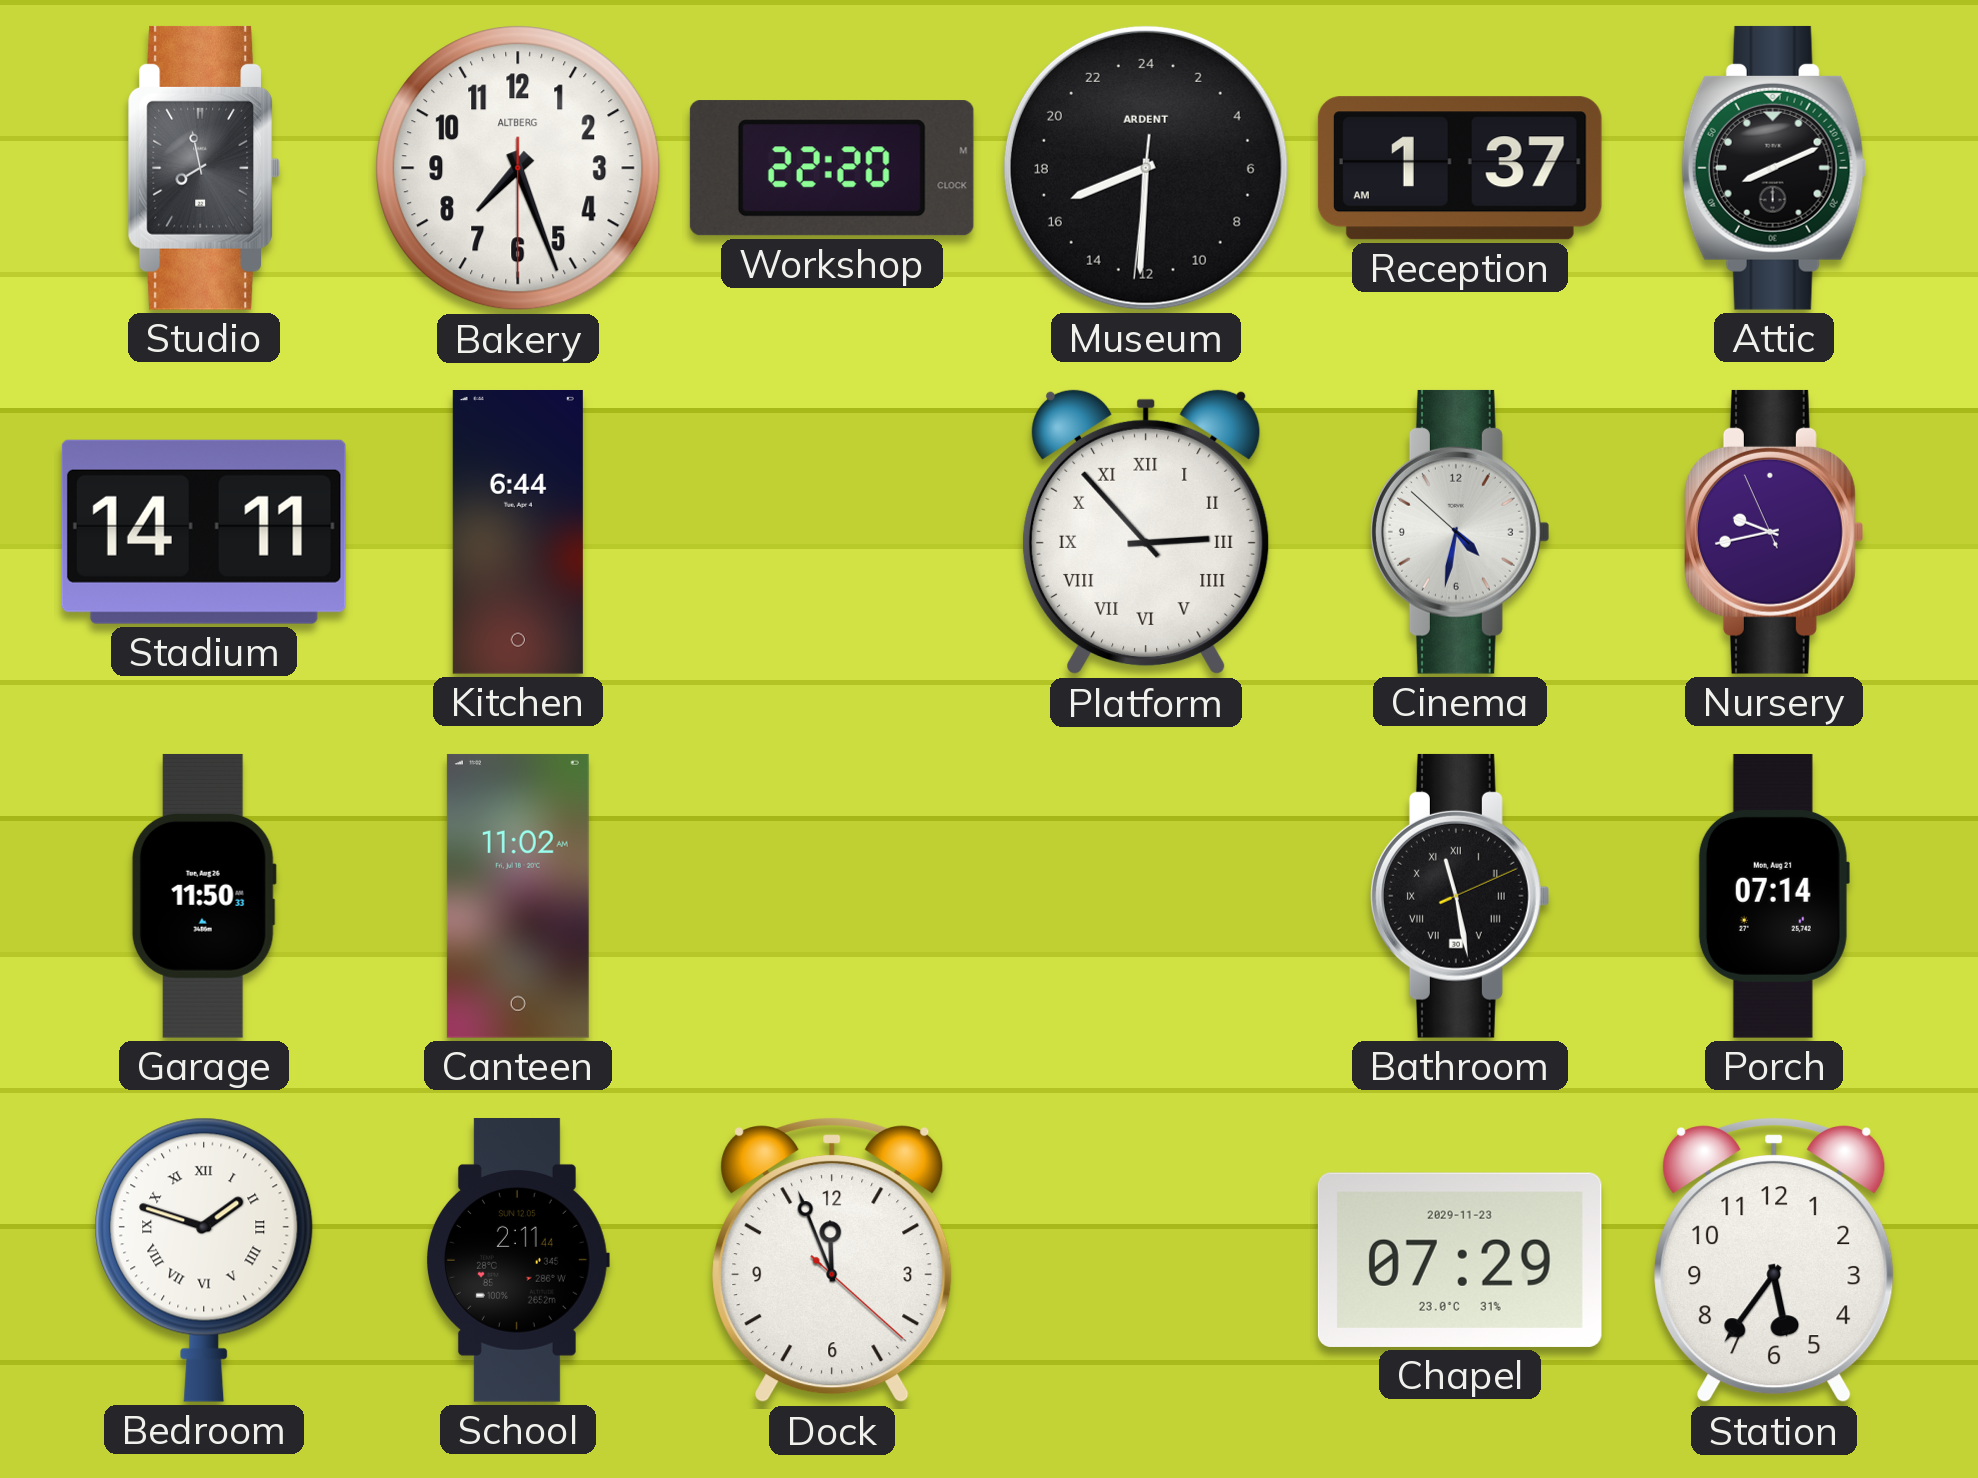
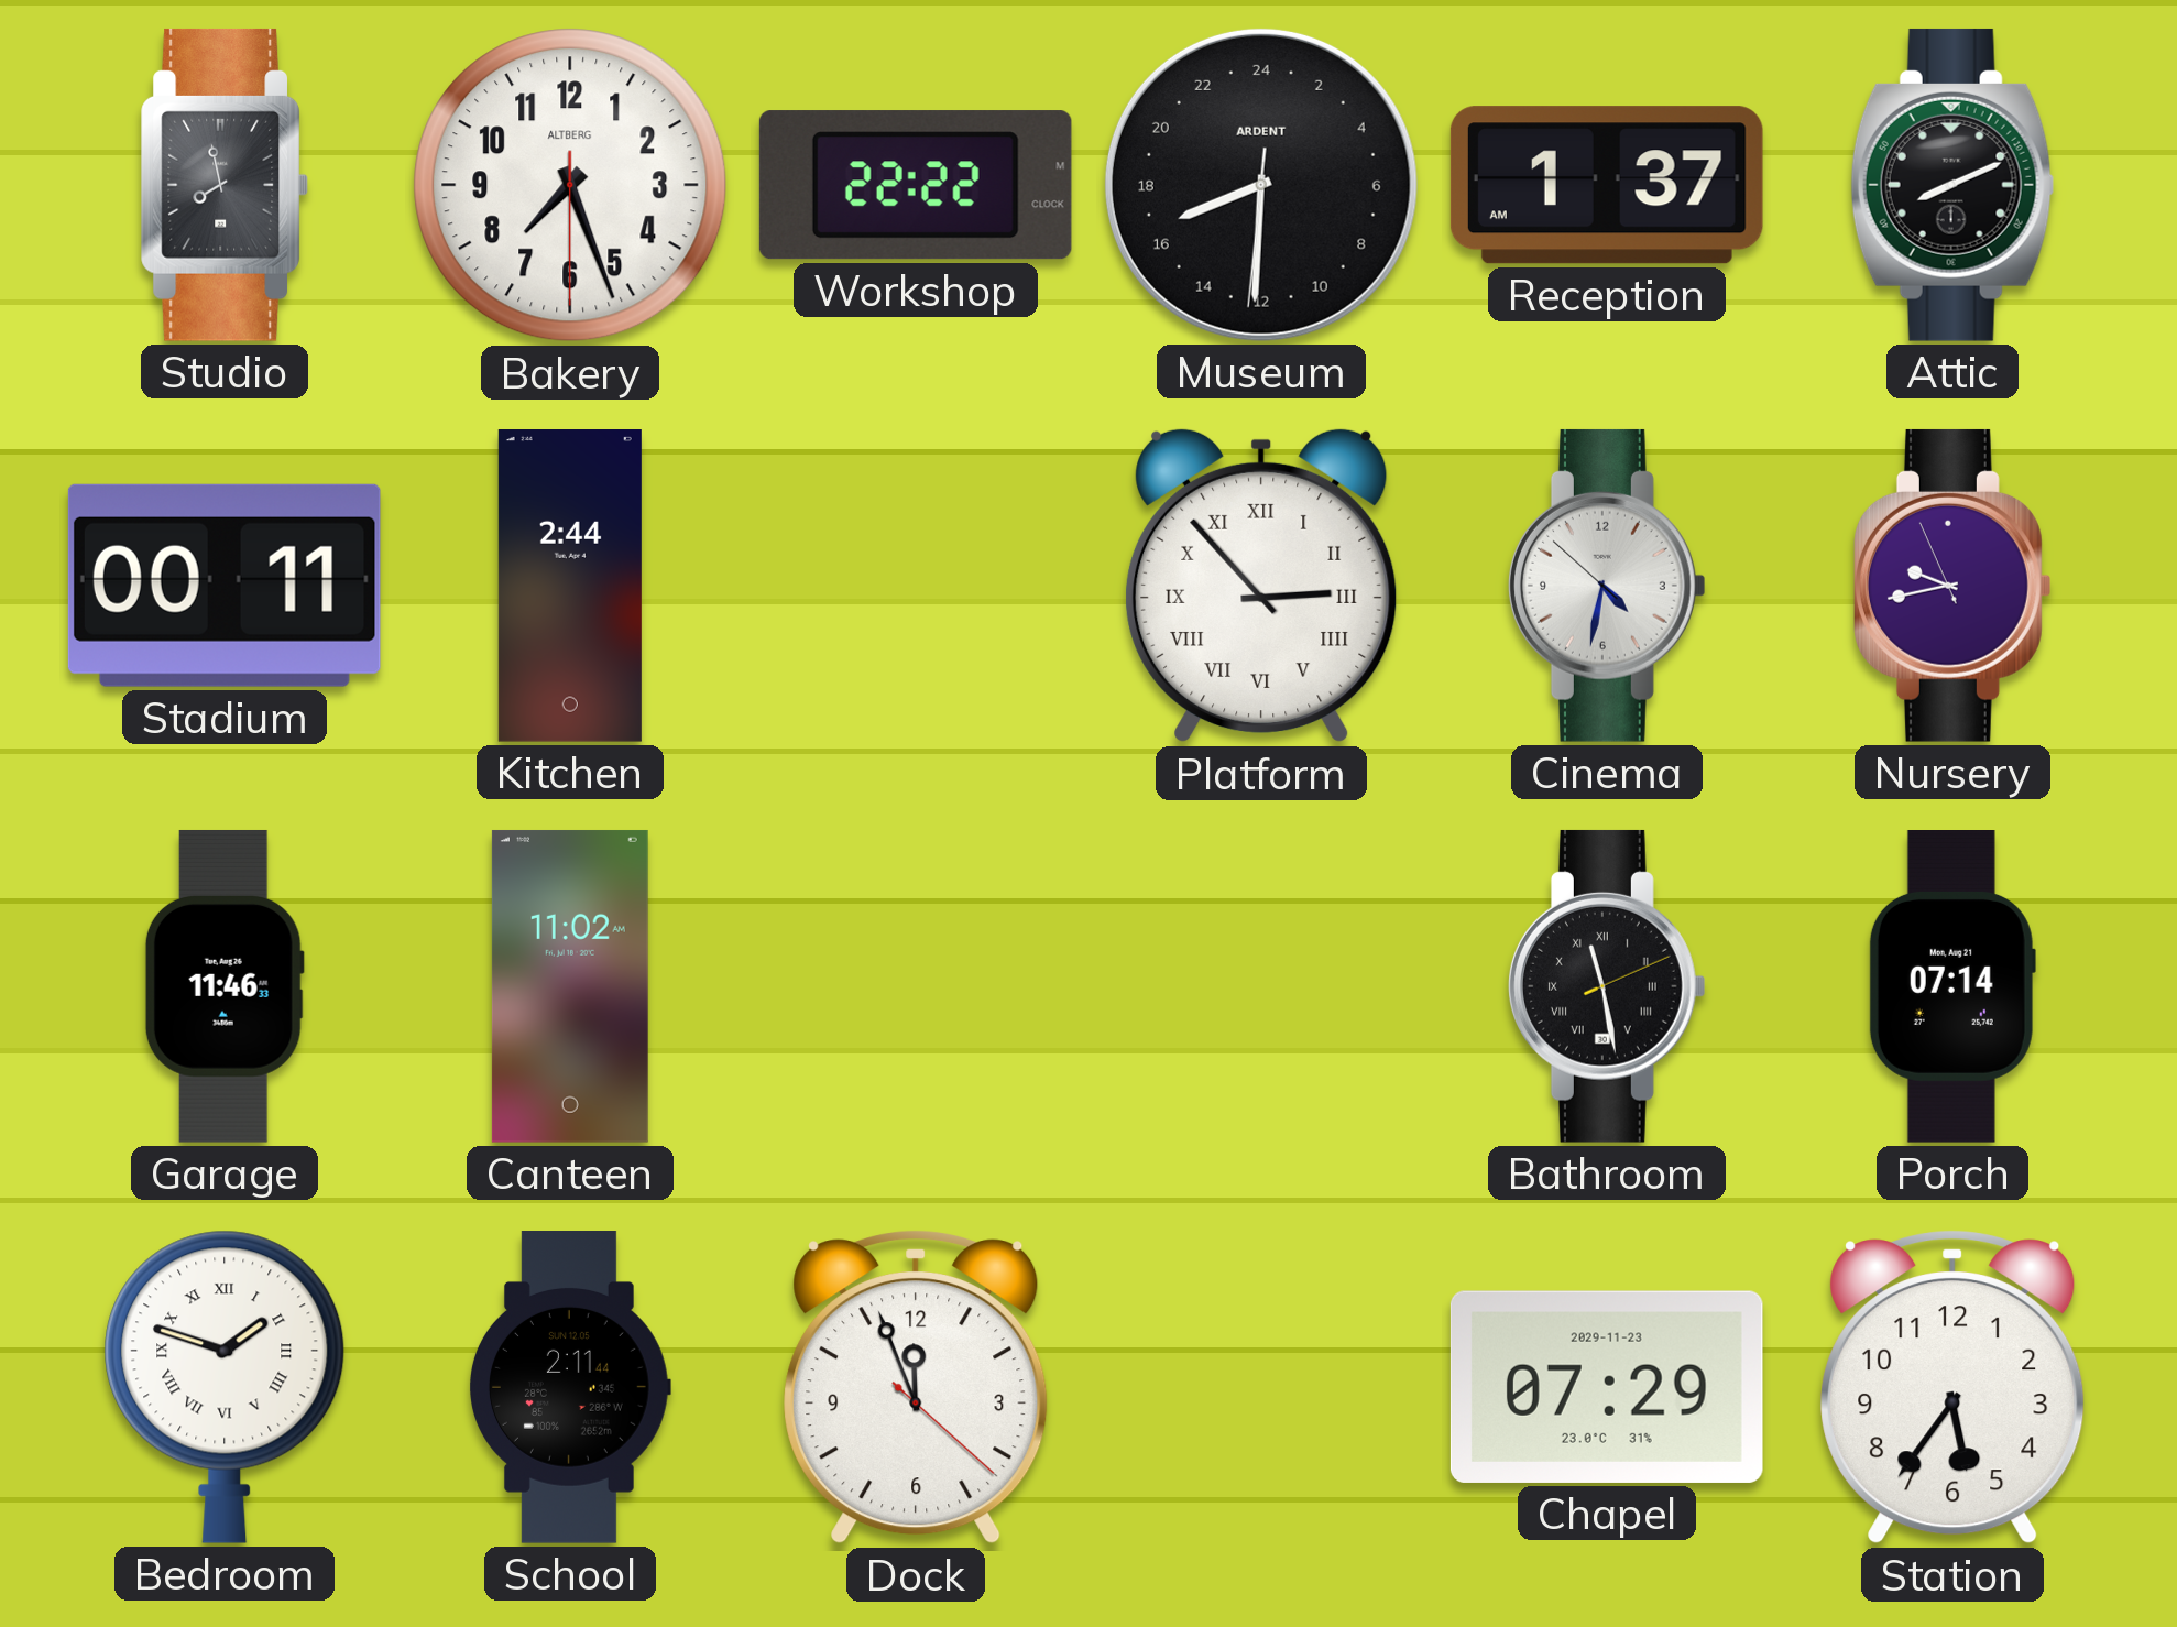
Workshop: 22:20 -> 22:22 (916, 185)
Stadium: 14:11 -> 00:11 (225, 586)
Kitchen: 6:44 -> 2:44 (570, 587)
Garage: 11:50 -> 11:46 (225, 986)
